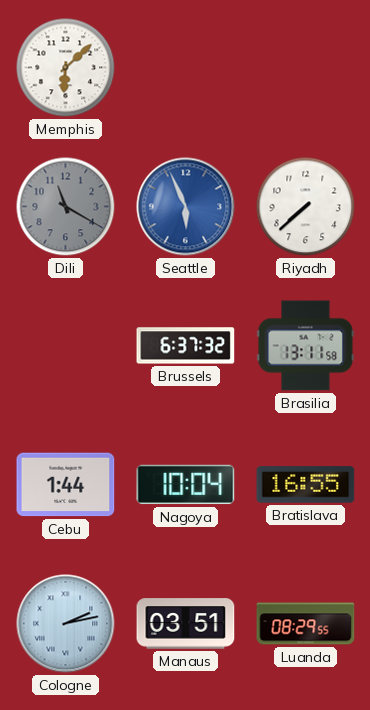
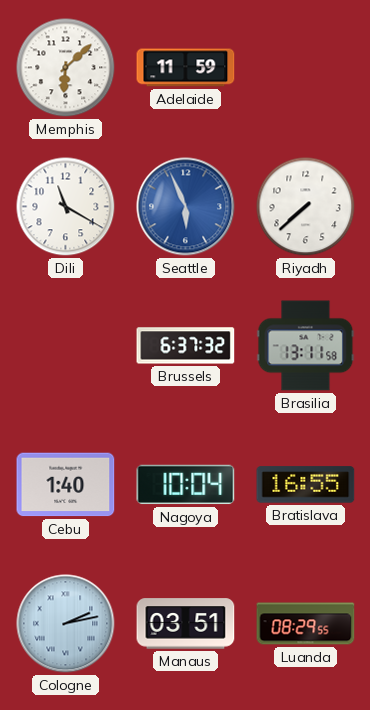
Adelaide: none -> 11:59 (186, 68)
Dili dial: grey -> white (66, 207)
Cebu: 1:44 -> 1:40 (66, 485)
